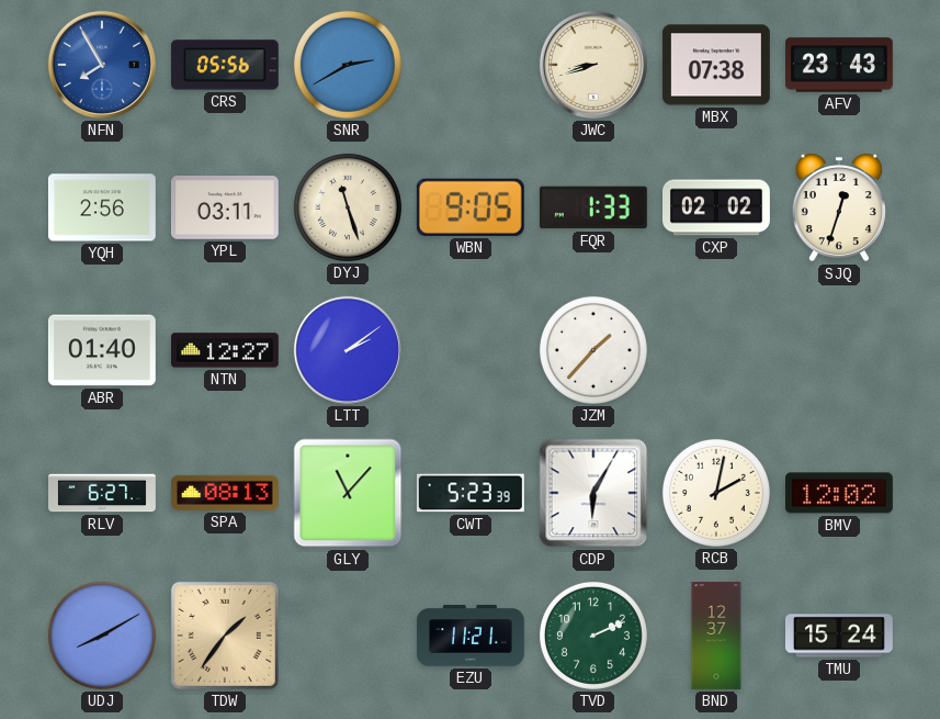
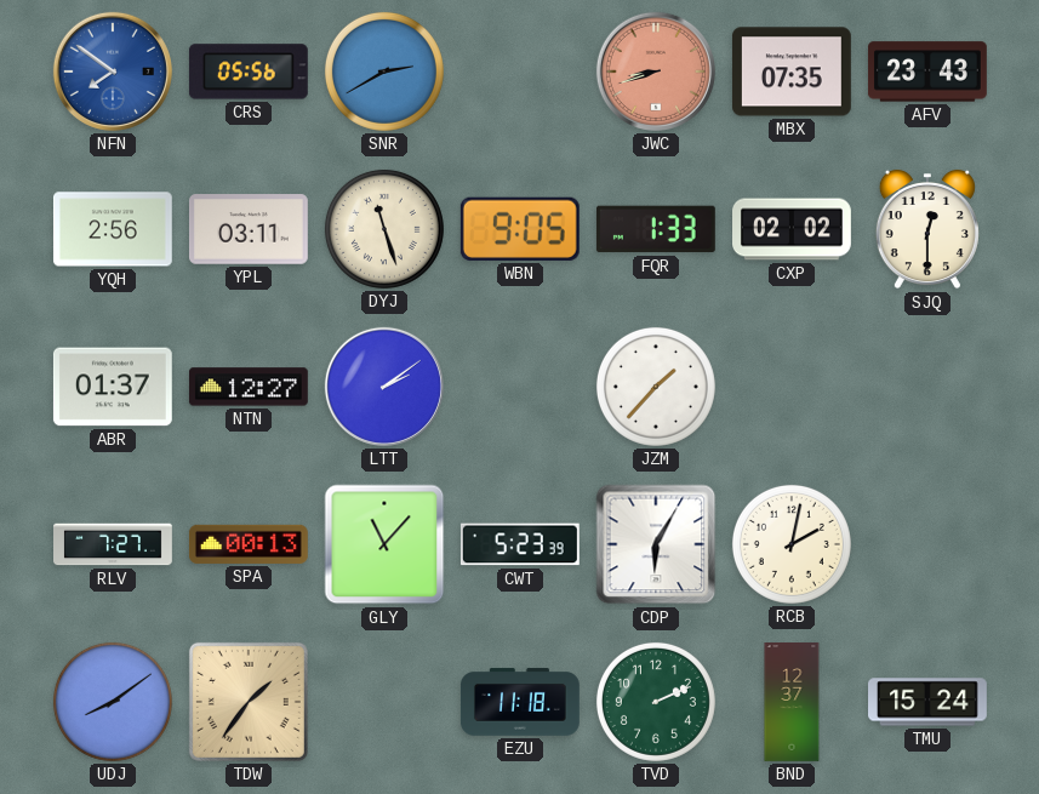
NFN: 7:55 -> 7:51 (113, 72)
JWC dial: cream -> salmon (656, 72)
MBX: 07:38 -> 07:35 (792, 72)
SJQ: 12:33 -> 12:30 (927, 229)
ABR: 01:40 -> 01:37 (113, 387)
RLV: 6:27 -> 7:27 (114, 544)
SPA: 08:13 -> 00:13 (249, 544)
BMV: 12:02 -> none (839, 493)
UDJ: 8:10 -> 8:09 (113, 702)
EZU: 11:21 -> 11:18 (521, 702)
